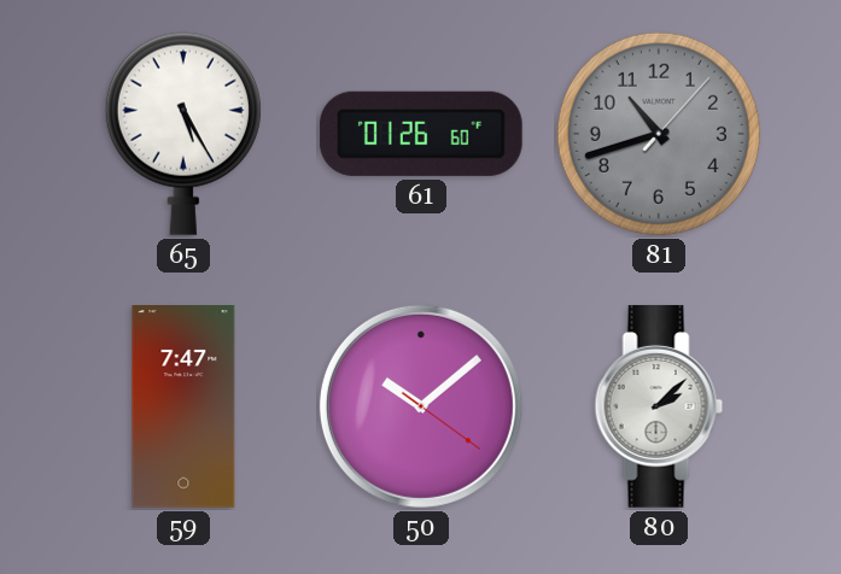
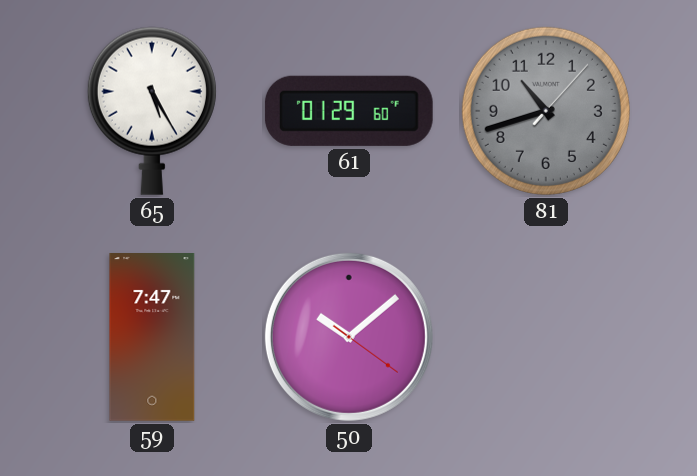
61: 01:26 -> 01:29 (349, 111)
80: 2:08 -> none (659, 406)
